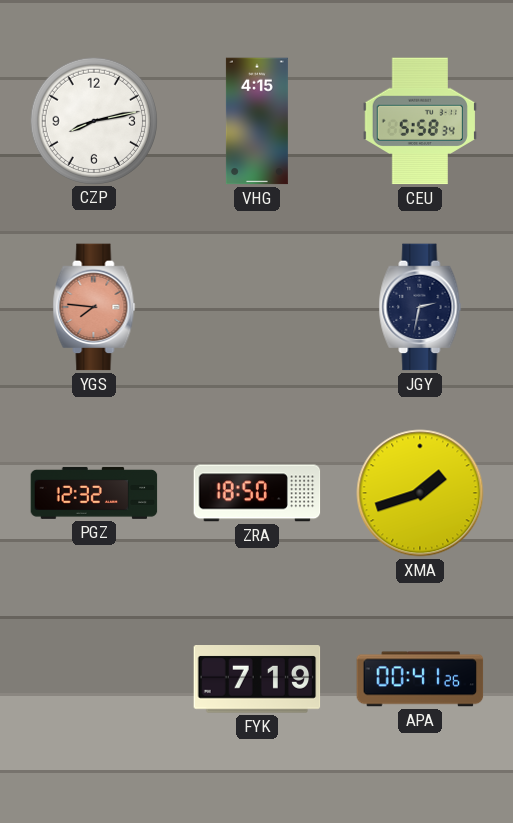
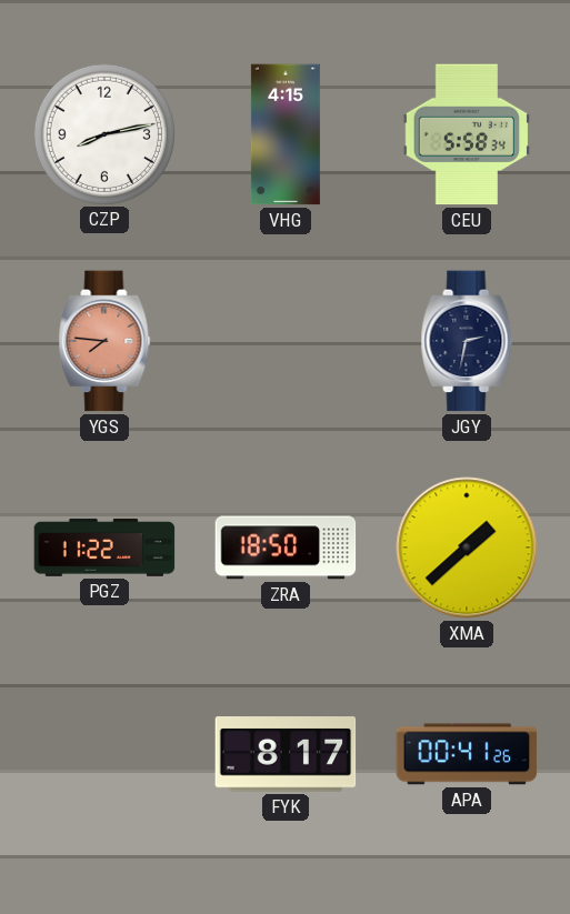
PGZ: 12:32 -> 11:22 (104, 548)
XMA: 1:42 -> 1:38 (467, 548)
FYK: 7:19 -> 8:17 (286, 755)
